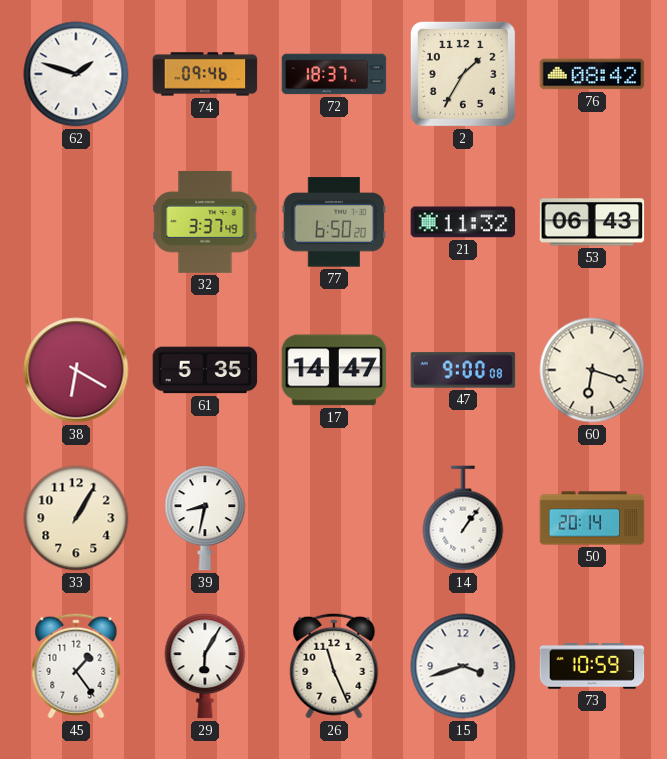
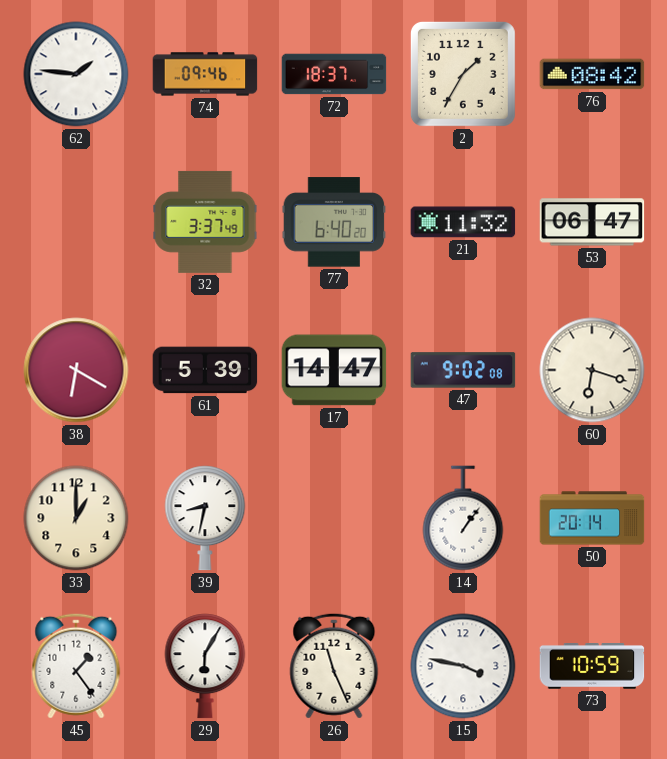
62: 1:48 -> 1:46 (76, 74)
77: 6:50 -> 6:40 (334, 222)
53: 06:43 -> 06:47 (592, 222)
61: 5:35 -> 5:39 (205, 370)
47: 9:00 -> 9:02 (463, 370)
33: 1:05 -> 1:00 (76, 518)
15: 3:42 -> 3:47 (463, 666)
